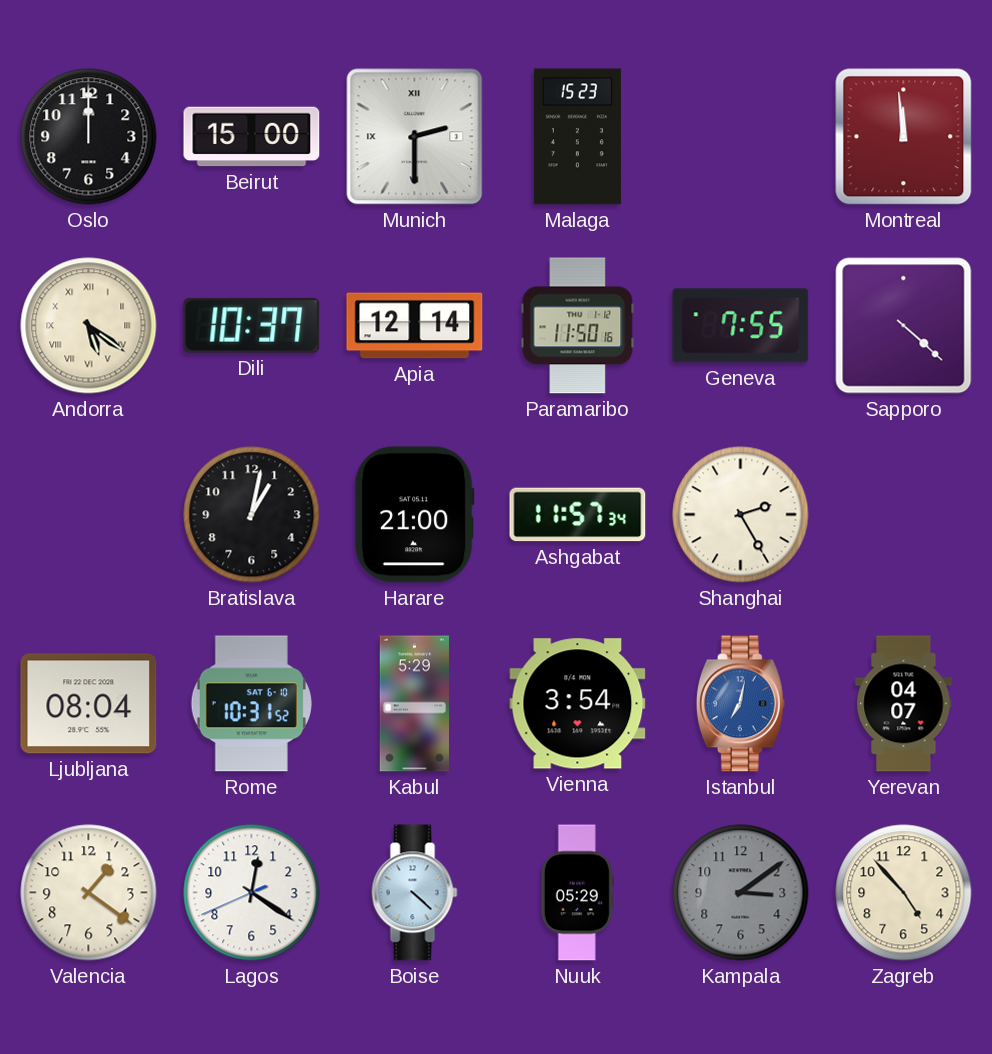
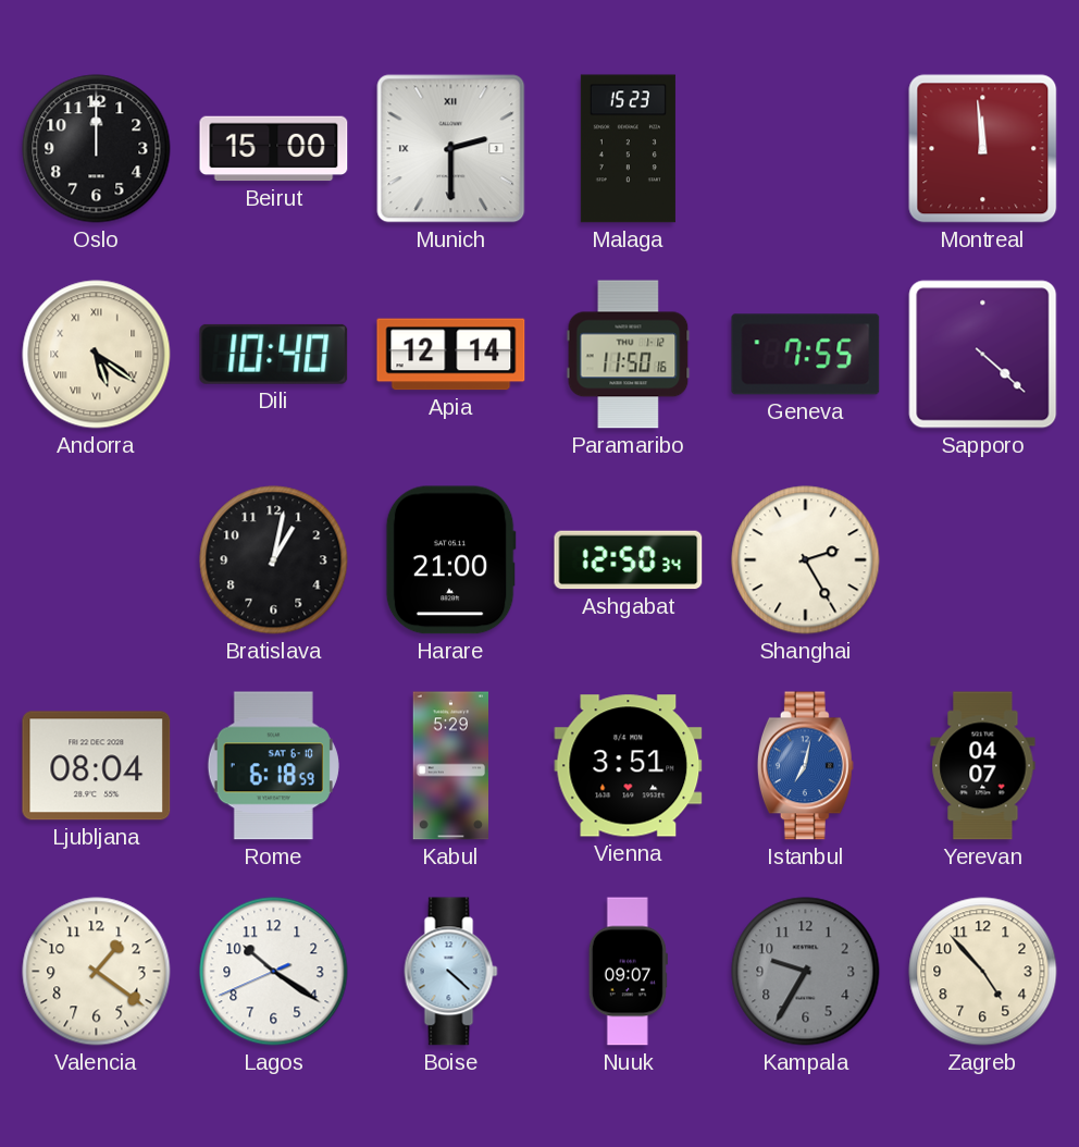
Dili: 10:37 -> 10:40 (274, 354)
Ashgabat: 11:57 -> 12:50 (629, 560)
Rome: 10:31 -> 6:18 (273, 766)
Vienna: 3:54 -> 3:51 (629, 766)
Lagos: 12:20 -> 10:20 (274, 972)
Nuuk: 05:29 -> 09:07 (628, 972)
Kampala: 3:09 -> 9:35 (806, 972)
